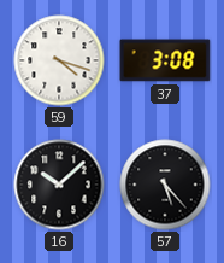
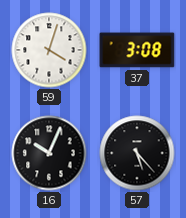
59: 4:18 -> 4:03 (49, 50)
16: 10:08 -> 10:04 (49, 153)
